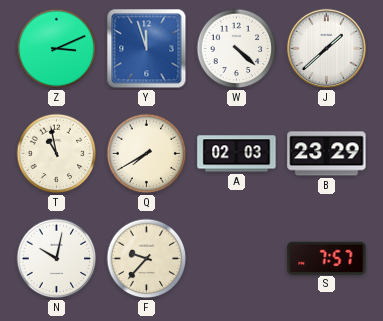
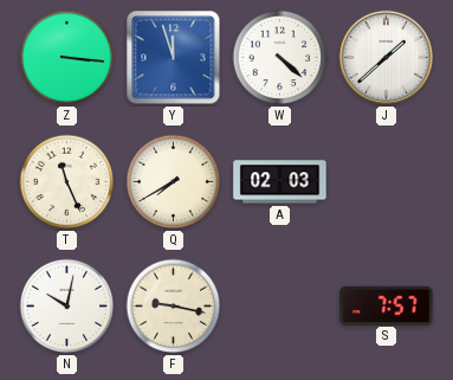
Z: 3:11 -> 3:16 (67, 58)
T: 10:58 -> 11:26 (67, 182)
B: 23:29 -> none (327, 154)
F: 9:37 -> 9:17 (174, 307)
